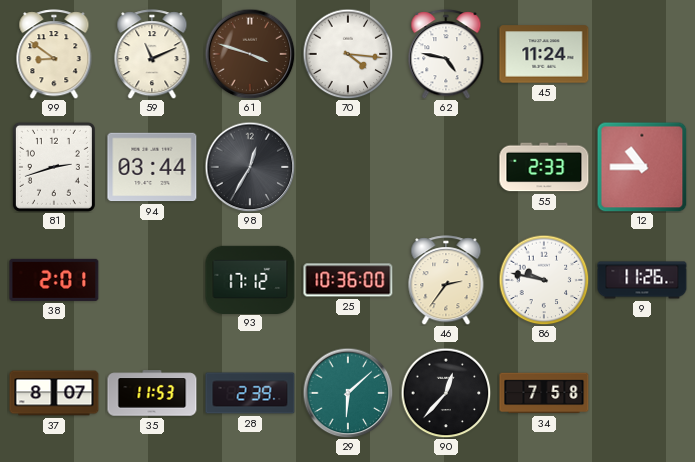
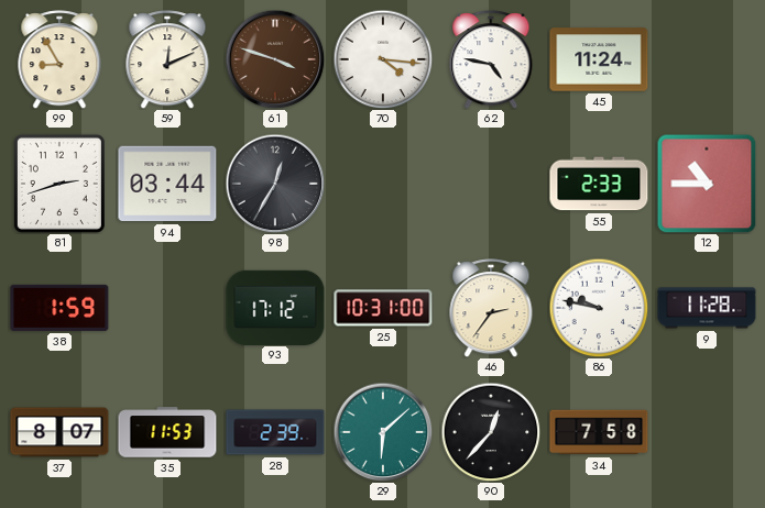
99: 8:51 -> 8:55 (59, 59)
59: 11:11 -> 12:11 (167, 59)
38: 2:01 -> 1:59 (59, 308)
25: 10:36 -> 10:31 (383, 308)
9: 11:26 -> 11:28 (707, 308)
